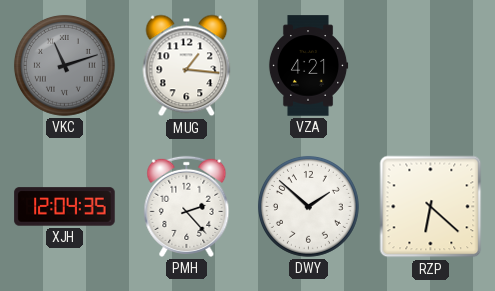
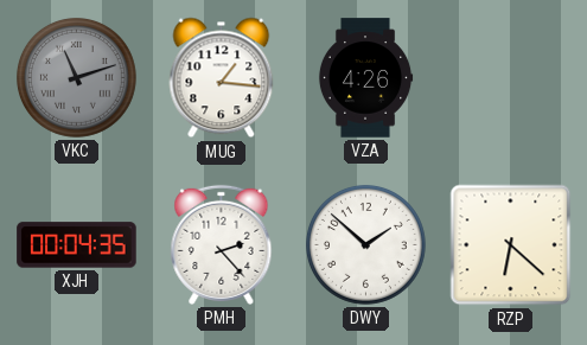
VZA: 4:21 -> 4:26 (365, 78)
XJH: 12:04 -> 00:04 (77, 245)
